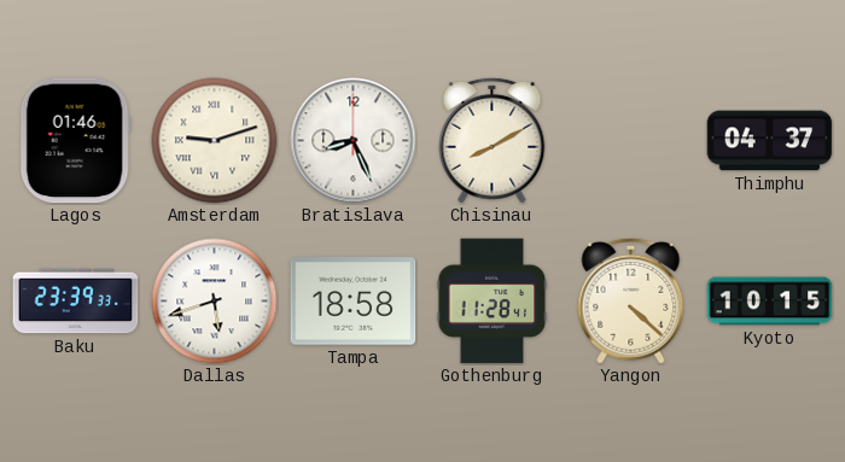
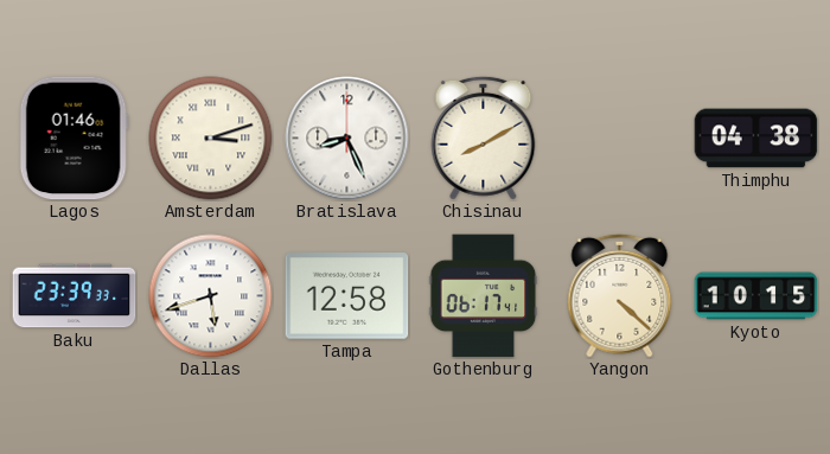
Amsterdam: 9:12 -> 3:12 (211, 139)
Thimphu: 04:37 -> 04:38 (756, 139)
Tampa: 18:58 -> 12:58 (347, 296)
Gothenburg: 11:28 -> 06:17 (484, 296)
